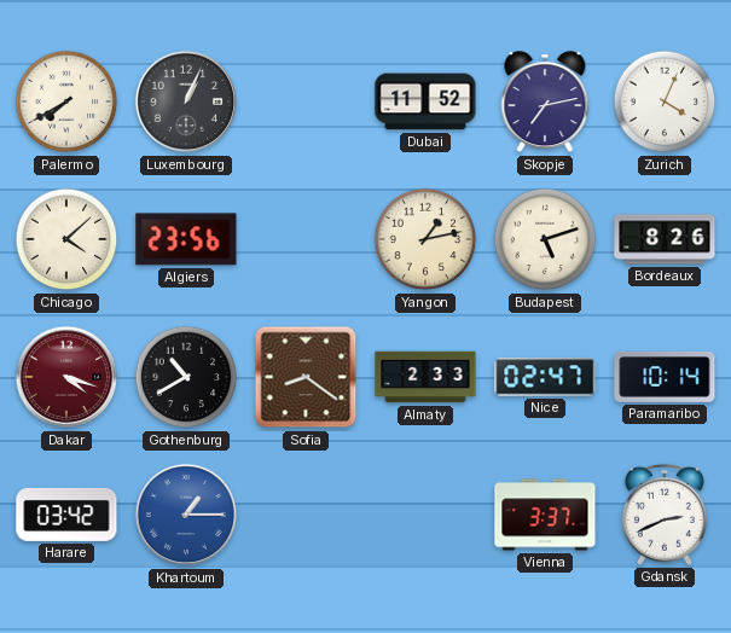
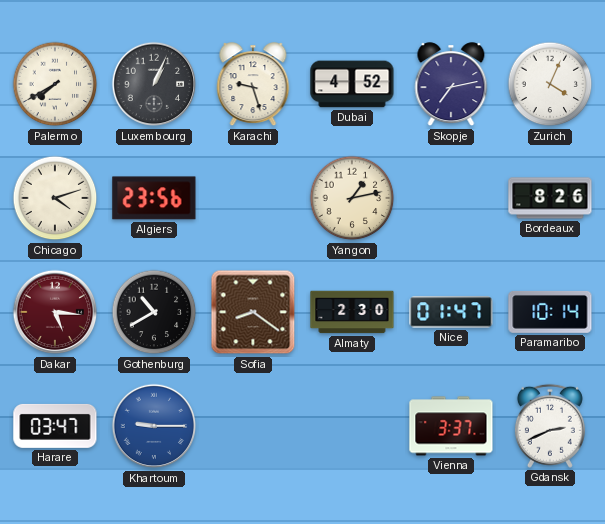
Karachi: none -> 9:27 (253, 85)
Dubai: 11:52 -> 4:52 (352, 84)
Chicago: 4:08 -> 4:12 (55, 198)
Budapest: 5:12 -> none (545, 239)
Dakar: 4:18 -> 5:16 (55, 312)
Almaty: 2:33 -> 2:30 (352, 312)
Nice: 02:47 -> 01:47 (451, 312)
Harare: 03:42 -> 03:47 (55, 426)
Khartoum: 1:15 -> 9:15 (154, 426)
